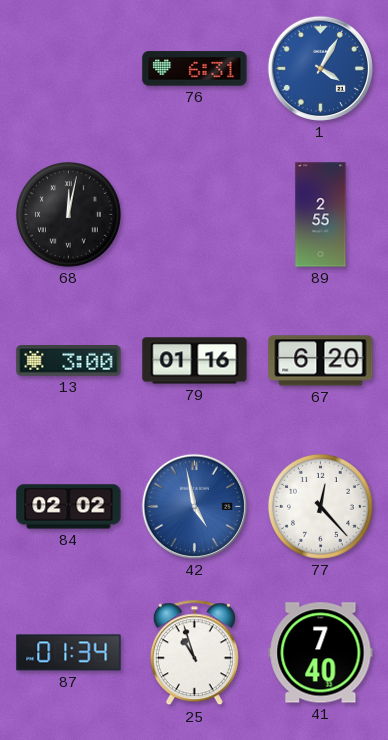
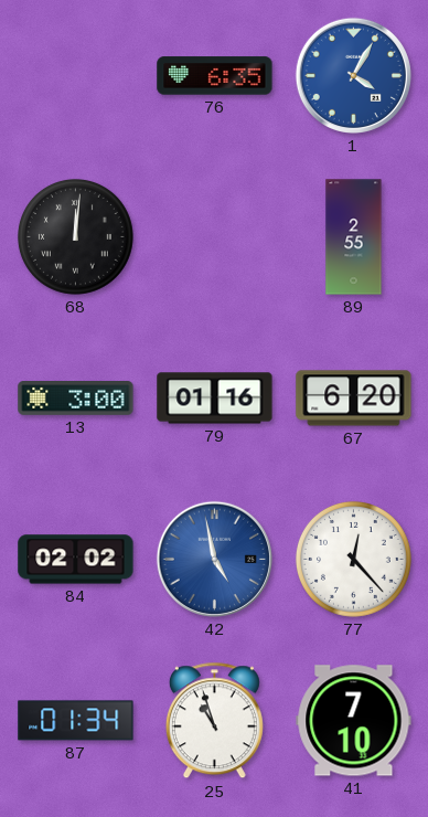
76: 6:31 -> 6:35 (215, 76)
68: 12:02 -> 12:01 (75, 236)
41: 7:40 -> 7:10 (354, 721)
